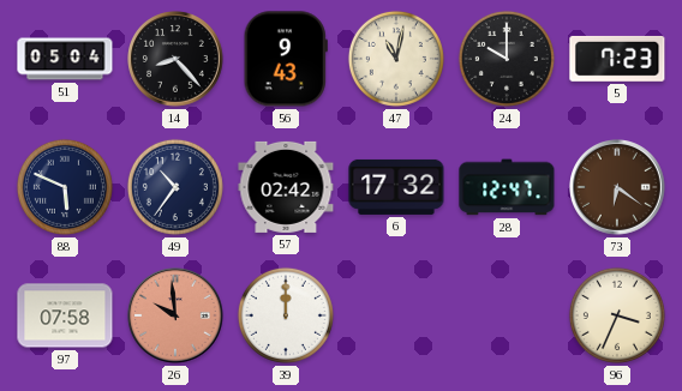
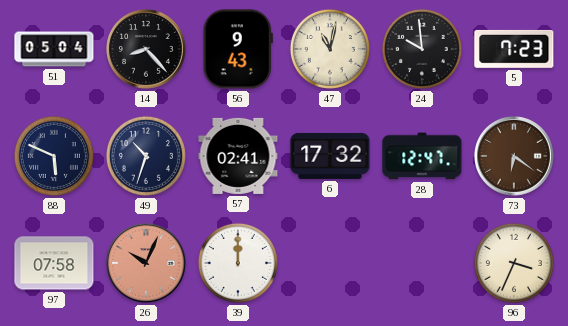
24: 10:00 -> 9:59 (422, 49)
49: 10:36 -> 10:33 (146, 156)
57: 02:42 -> 02:41 (238, 156)
26: 9:59 -> 10:04 (147, 264)
